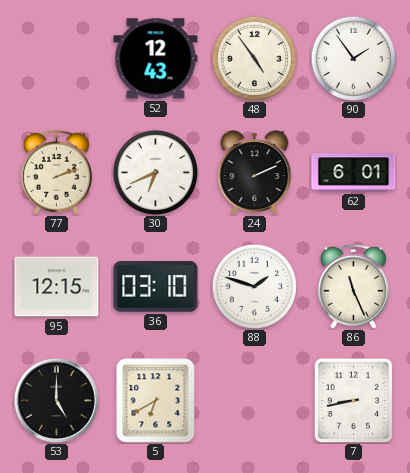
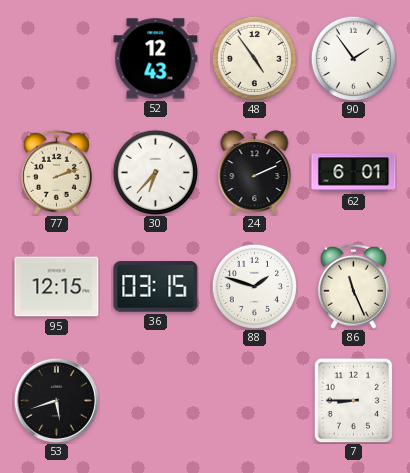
30: 6:41 -> 6:37 (155, 172)
36: 03:10 -> 03:15 (156, 287)
53: 5:00 -> 5:42 (56, 400)
5: 6:40 -> none (156, 401)
7: 8:43 -> 8:45 (354, 400)
